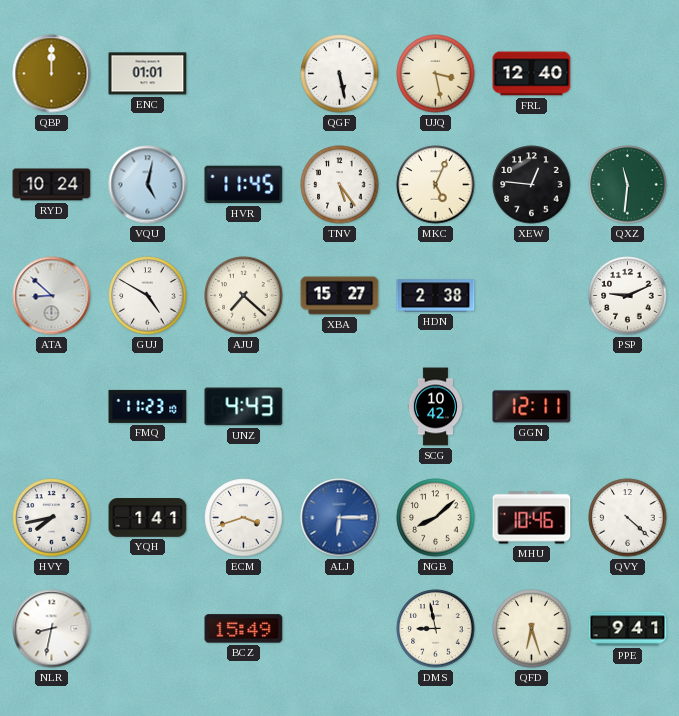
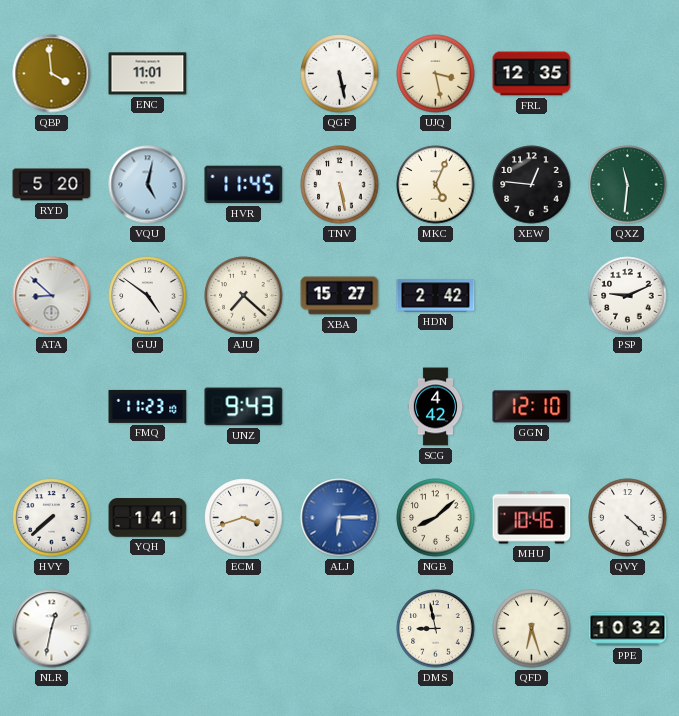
QBP: 12:00 -> 3:59 (52, 74)
ENC: 01:01 -> 11:01 (148, 74)
FRL: 12:40 -> 12:35 (532, 74)
RYD: 10:24 -> 5:20 (52, 185)
TNV: 5:24 -> 5:28 (340, 185)
GUJ: 4:50 -> 4:51 (148, 296)
HDN: 2:38 -> 2:42 (436, 296)
UNZ: 4:43 -> 9:43 (244, 407)
SCG: 10:42 -> 4:42 (436, 407)
GGN: 12:11 -> 12:10 (532, 407)
HVY: 7:43 -> 7:38 (52, 518)
NLR: 8:32 -> 12:32 (52, 629)
BCZ: 15:49 -> none (244, 629)
PPE: 9:41 -> 10:32 (628, 629)
